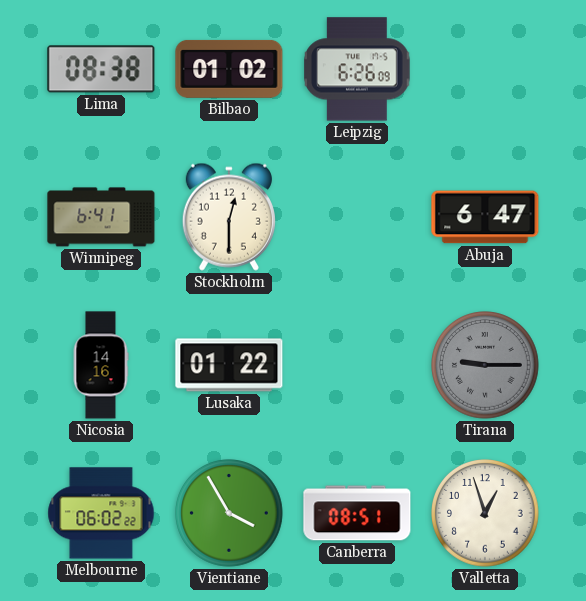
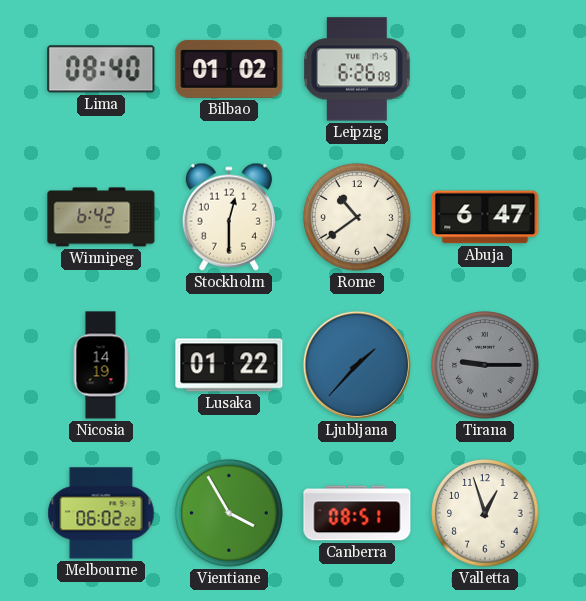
Lima: 08:38 -> 08:40 (101, 69)
Winnipeg: 6:41 -> 6:42 (101, 217)
Rome: none -> 10:39 (358, 218)
Nicosia: 14:16 -> 14:19 (101, 365)
Ljubljana: none -> 1:37 (357, 365)
